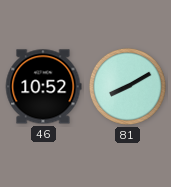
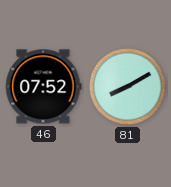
46: 10:52 -> 07:52 (43, 87)
